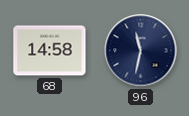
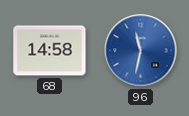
96 dial: navy -> blue (141, 51)
